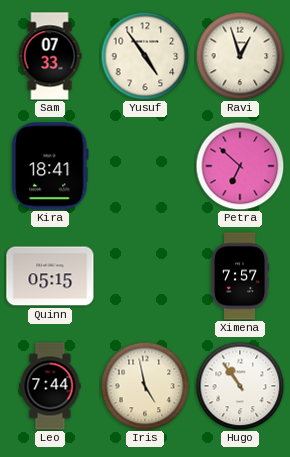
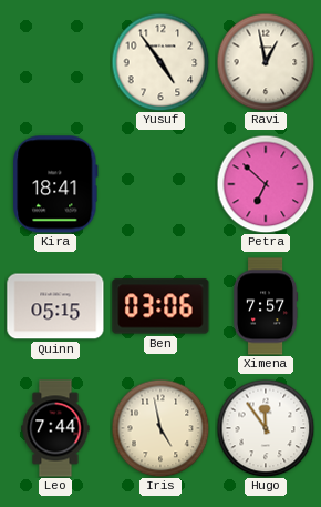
Sam: 07:33 -> none (50, 56)
Ravi: 12:57 -> 12:58 (266, 62)
Ben: none -> 03:06 (161, 306)
Hugo: 10:54 -> 11:54 (266, 428)
